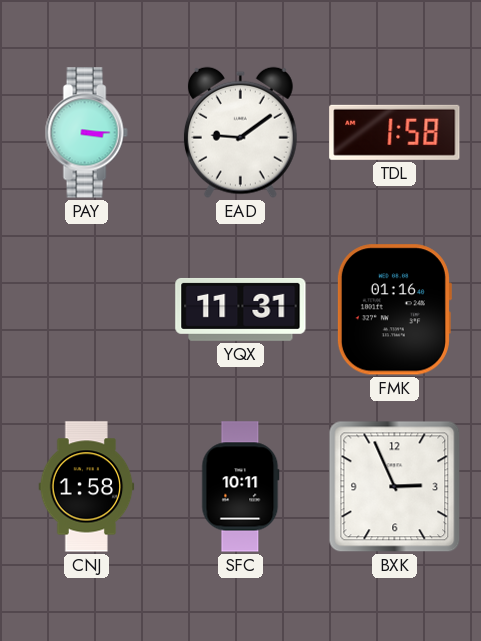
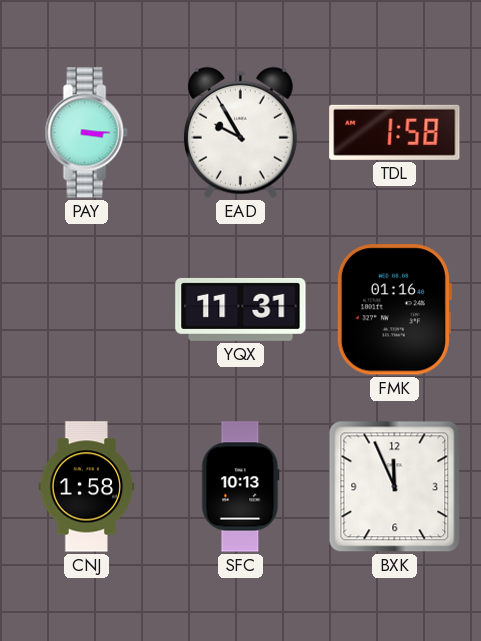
EAD: 9:09 -> 9:55 (240, 132)
SFC: 10:11 -> 10:13 (241, 487)
BXK: 2:56 -> 11:56 (395, 487)
